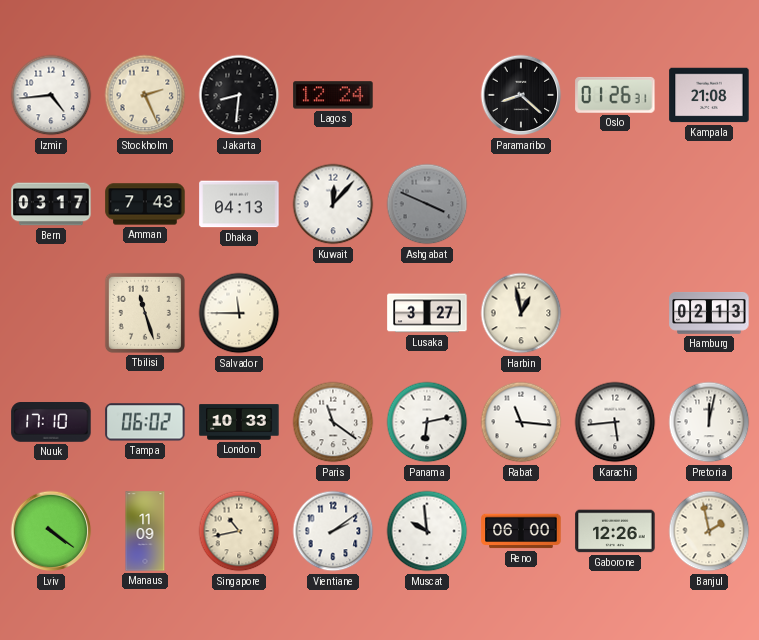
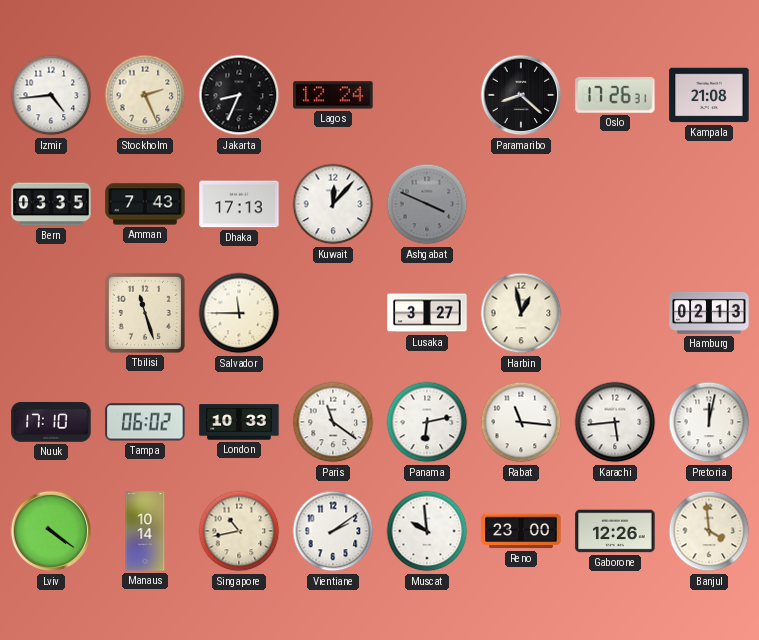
Jakarta: 8:31 -> 8:34 (239, 95)
Oslo: 01:26 -> 17:26 (615, 95)
Bern: 03:17 -> 03:35 (51, 204)
Dhaka: 04:13 -> 17:13 (239, 204)
Manaus: 11:09 -> 10:14 (145, 531)
Reno: 06:00 -> 23:00 (521, 531)
Banjul: 1:58 -> 3:59 (709, 531)
